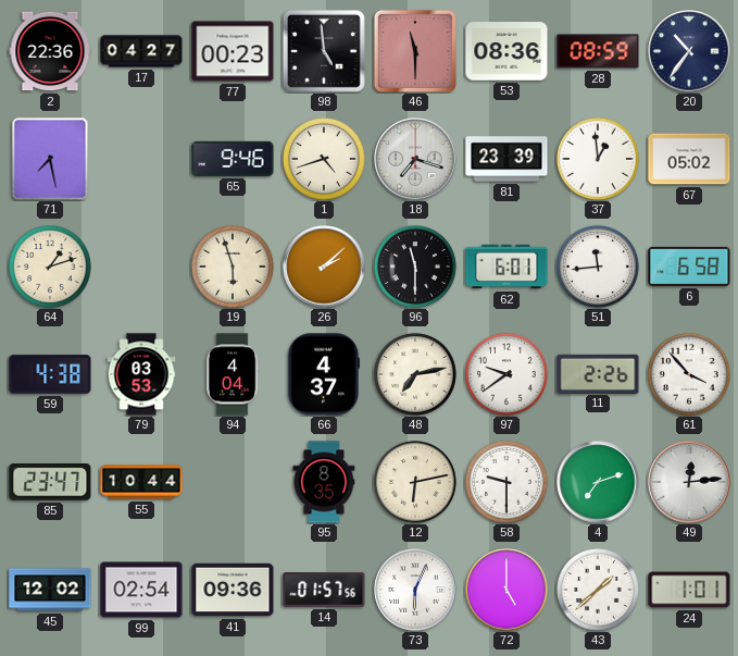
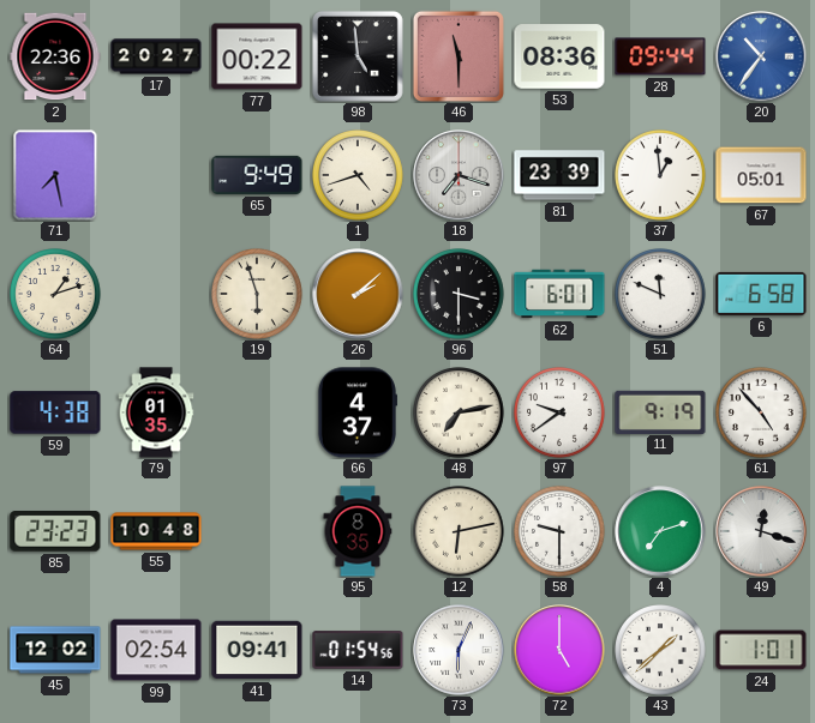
17: 04:27 -> 20:27 (156, 56)
77: 00:23 -> 00:22 (257, 56)
28: 08:59 -> 09:44 (660, 56)
20 dial: navy -> blue (761, 56)
65: 9:46 -> 9:49 (257, 175)
67: 05:02 -> 05:01 (761, 175)
96: 11:30 -> 3:30 (460, 295)
51: 11:44 -> 11:49 (661, 295)
79: 03:53 -> 01:35 (156, 412)
94: 4:04 -> none (233, 374)
11: 2:26 -> 9:19 (660, 411)
61: 3:53 -> 4:53 (762, 414)
85: 23:47 -> 23:23 (55, 532)
55: 10:44 -> 10:48 (156, 531)
49: 12:14 -> 12:18 (761, 531)
41: 09:36 -> 09:41 (257, 650)
14: 01:57 -> 01:54 (358, 650)
